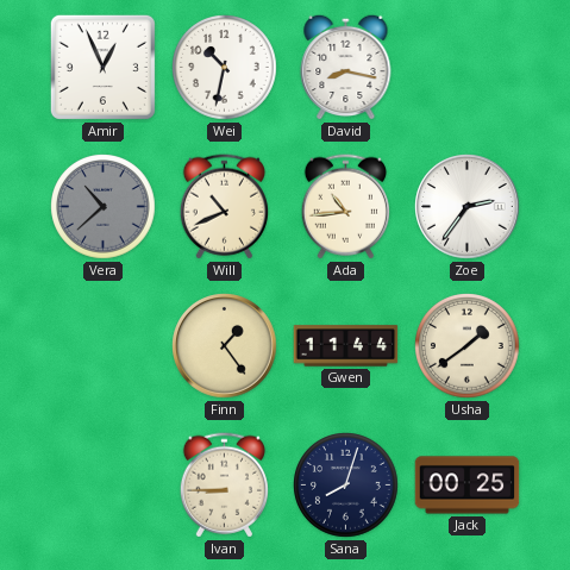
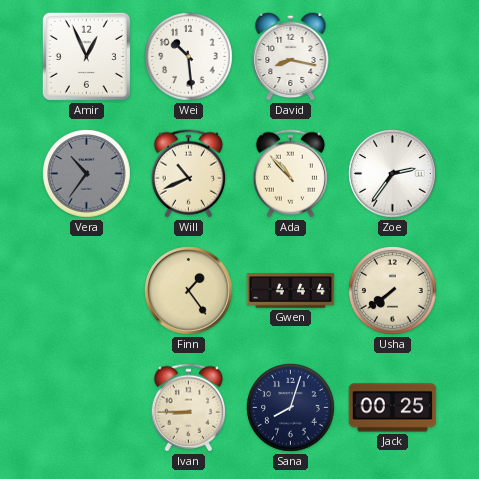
Wei: 10:32 -> 10:29 (189, 57)
Vera: 10:38 -> 10:36 (87, 174)
Ada: 10:44 -> 10:53 (290, 174)
Gwen: 11:44 -> 4:44 (291, 291)
Usha: 1:39 -> 7:39 (393, 291)
